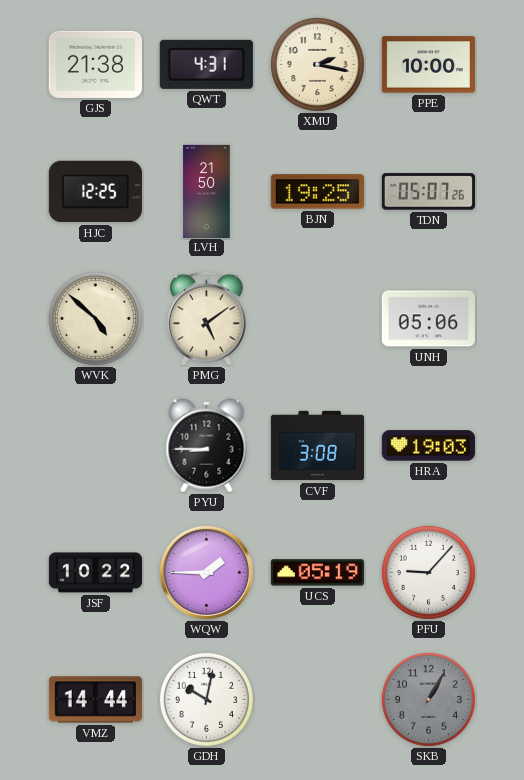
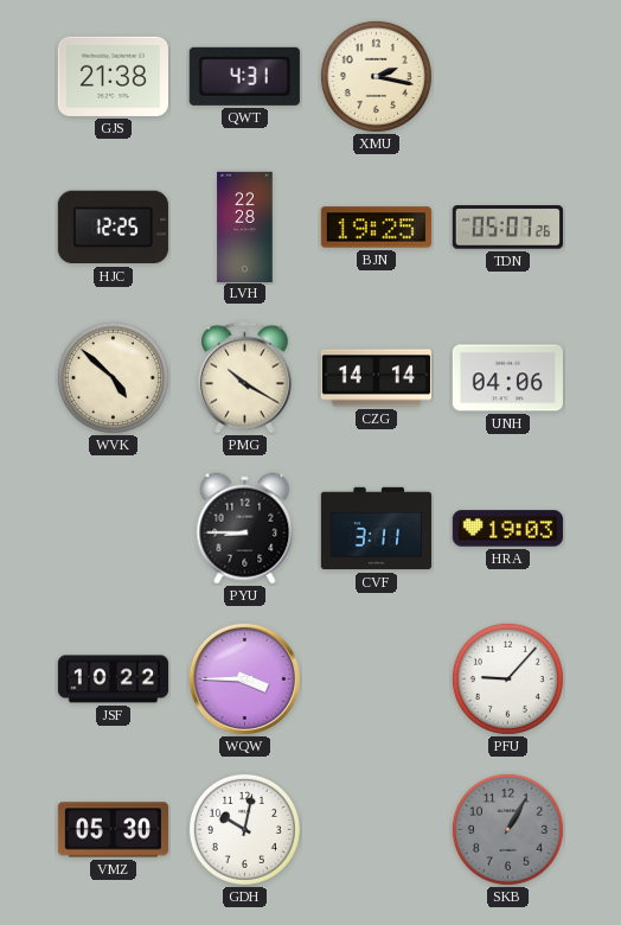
PPE: 10:00 -> none (428, 65)
LVH: 21:50 -> 22:28 (245, 227)
PMG: 5:09 -> 10:20 (245, 378)
CZG: none -> 14:14 (376, 378)
UNH: 05:06 -> 04:06 (507, 378)
CVF: 3:08 -> 3:11 (376, 529)
WQW: 1:45 -> 3:45 (244, 678)
UCS: 05:19 -> none (317, 573)
VMZ: 14:44 -> 05:30 (113, 830)
